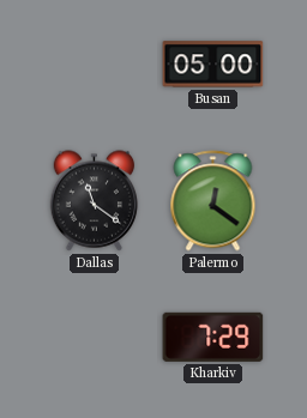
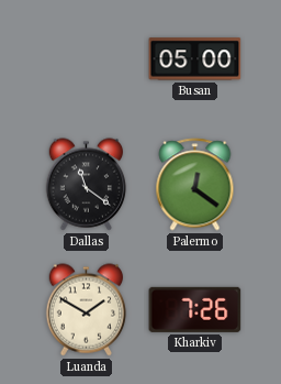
Luanda: none -> 1:50 (87, 310)
Kharkiv: 7:29 -> 7:26 (195, 309)
